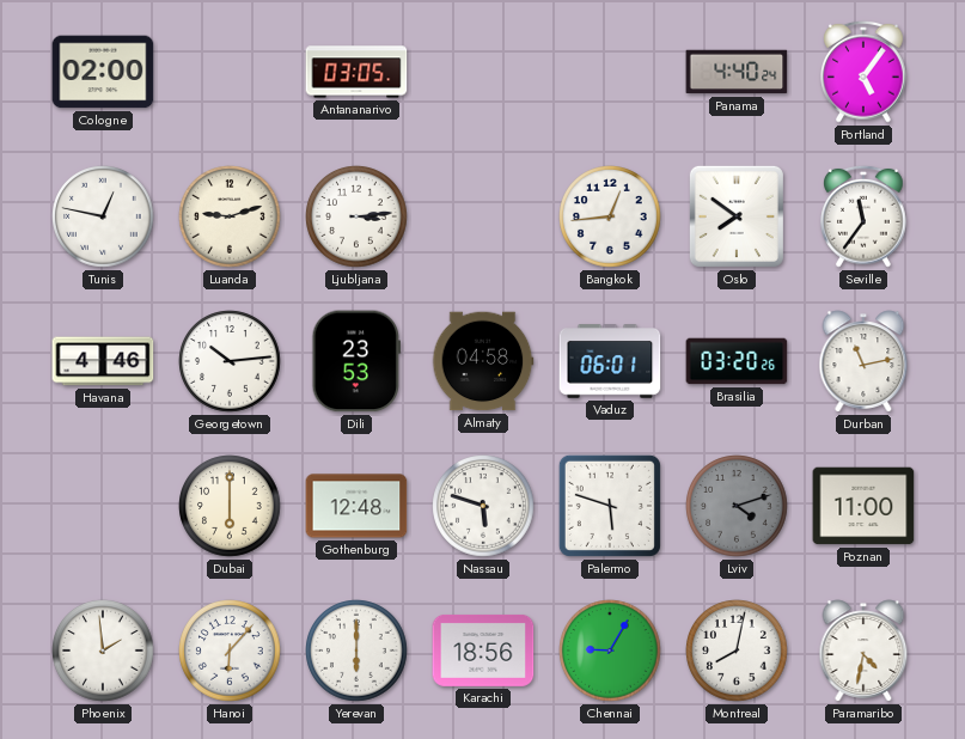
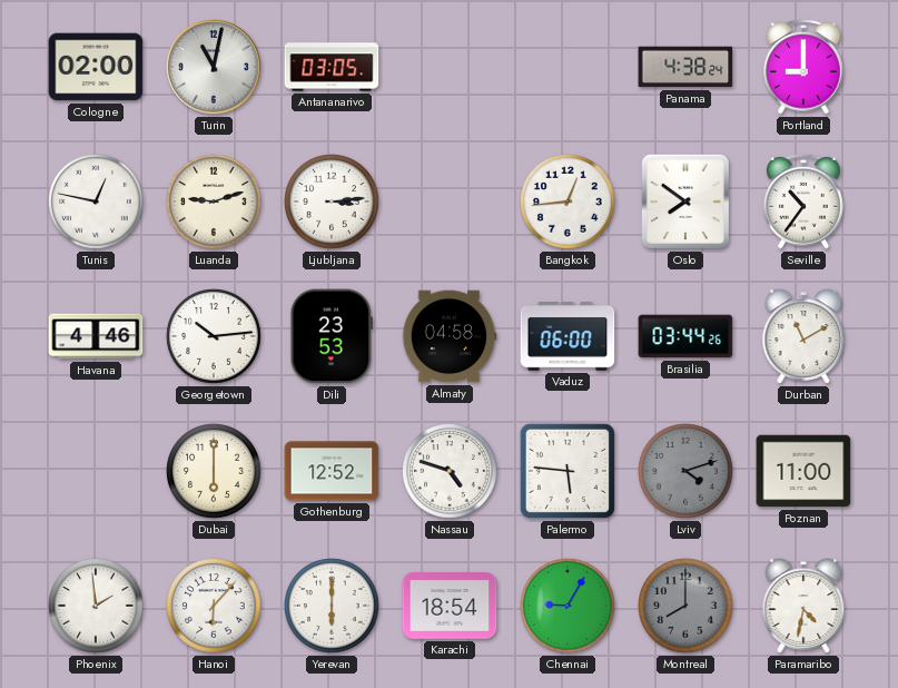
Turin: none -> 11:02 (214, 67)
Panama: 4:40 -> 4:38 (685, 67)
Portland: 5:06 -> 9:00 (803, 67)
Seville: 11:36 -> 10:36 (803, 202)
Vaduz: 06:01 -> 06:00 (568, 336)
Brasilia: 03:20 -> 03:44 (685, 336)
Durban: 11:13 -> 11:10 (803, 336)
Gothenburg: 12:48 -> 12:52 (332, 471)
Nassau: 5:48 -> 4:48 (450, 471)
Palermo: 5:48 -> 5:46 (568, 471)
Karachi: 18:56 -> 18:54 (450, 606)
Montreal: 8:02 -> 8:00 (685, 606)
Montreal dial: white -> grey (685, 606)
